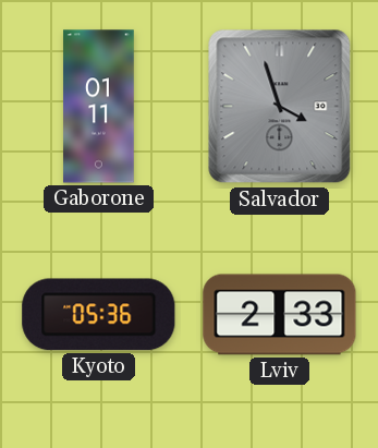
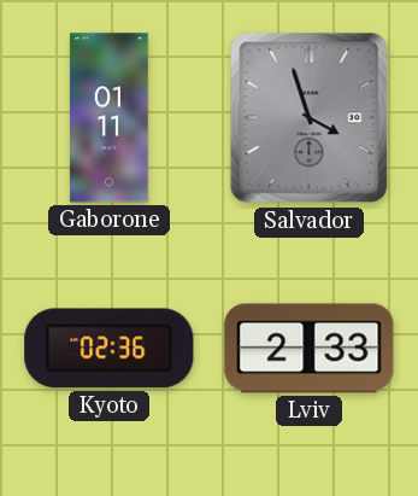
Kyoto: 05:36 -> 02:36 (110, 349)
